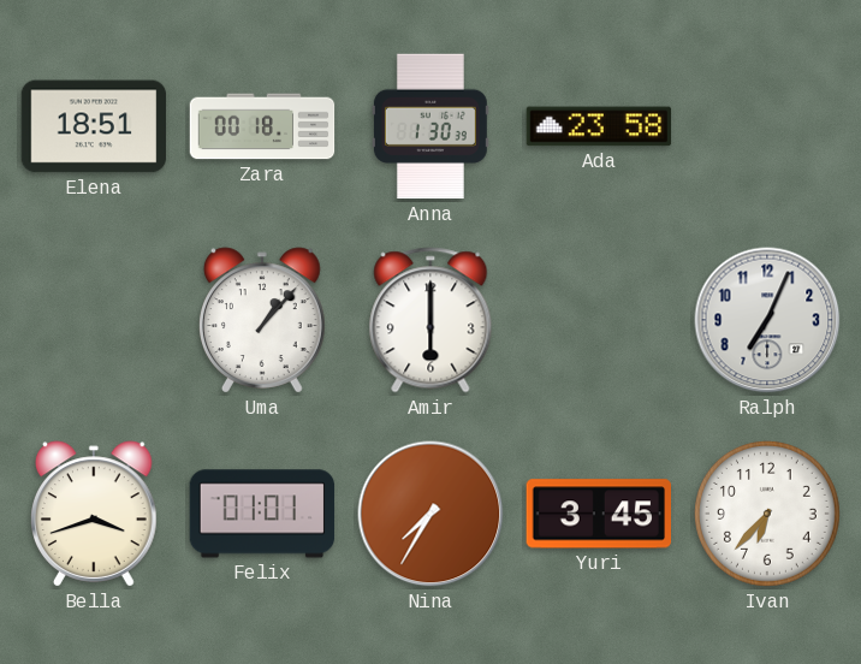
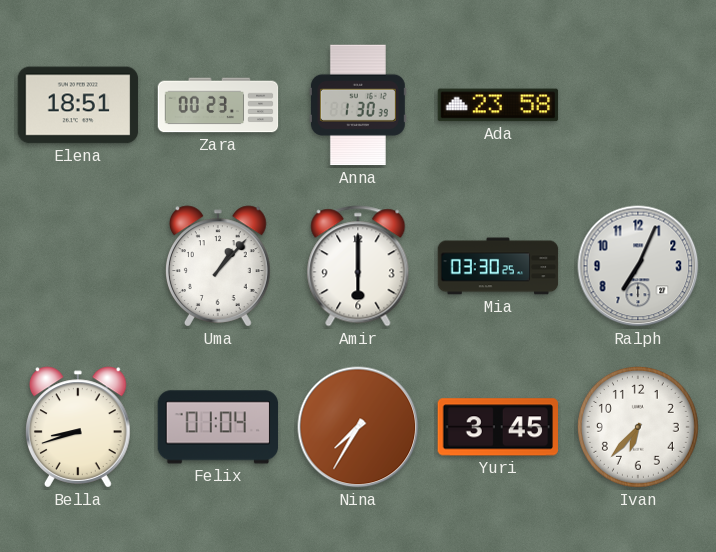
Zara: 00:18 -> 00:23 (218, 105)
Mia: none -> 03:30 (498, 266)
Bella: 3:42 -> 8:42 (79, 427)
Felix: 01:01 -> 01:04 (218, 427)
